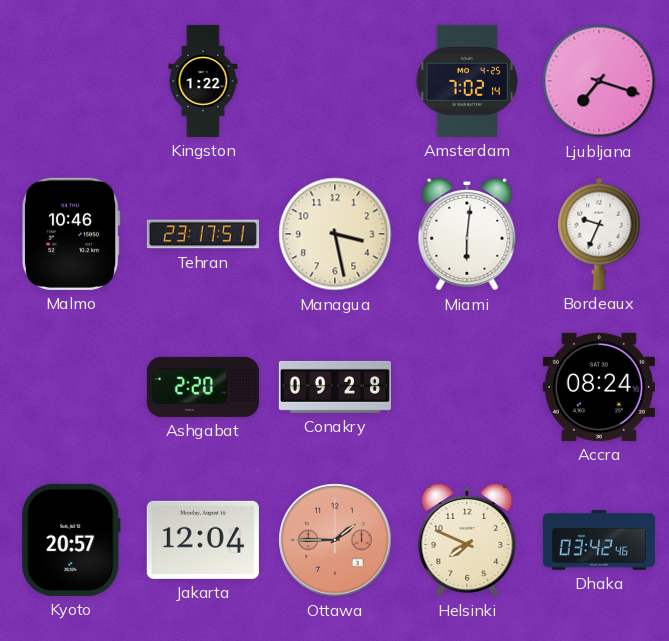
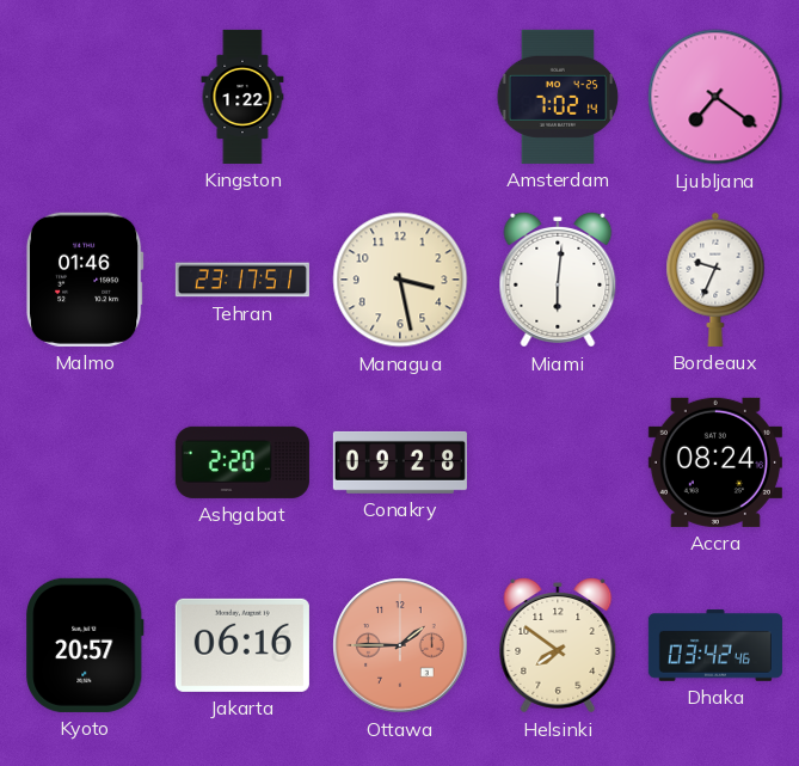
Ljubljana: 7:18 -> 7:21 (715, 97)
Malmo: 10:46 -> 01:46 (85, 280)
Jakarta: 12:04 -> 06:16 (242, 645)
Helsinki: 7:49 -> 7:51 (558, 645)
